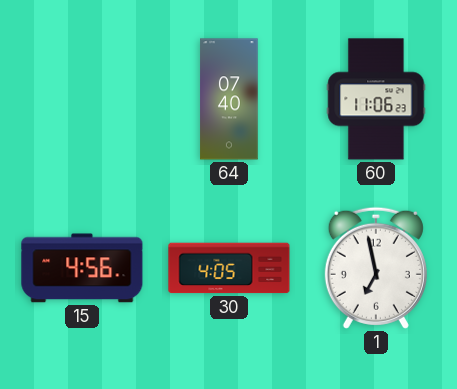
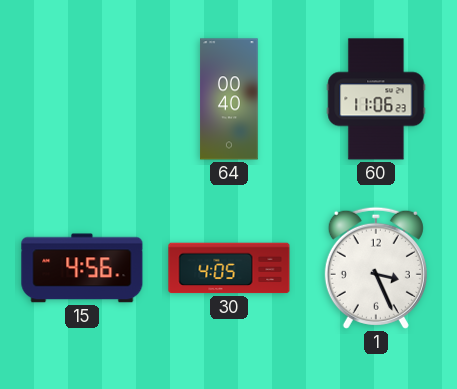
64: 07:40 -> 00:40 (229, 99)
1: 6:58 -> 3:26 (376, 268)
